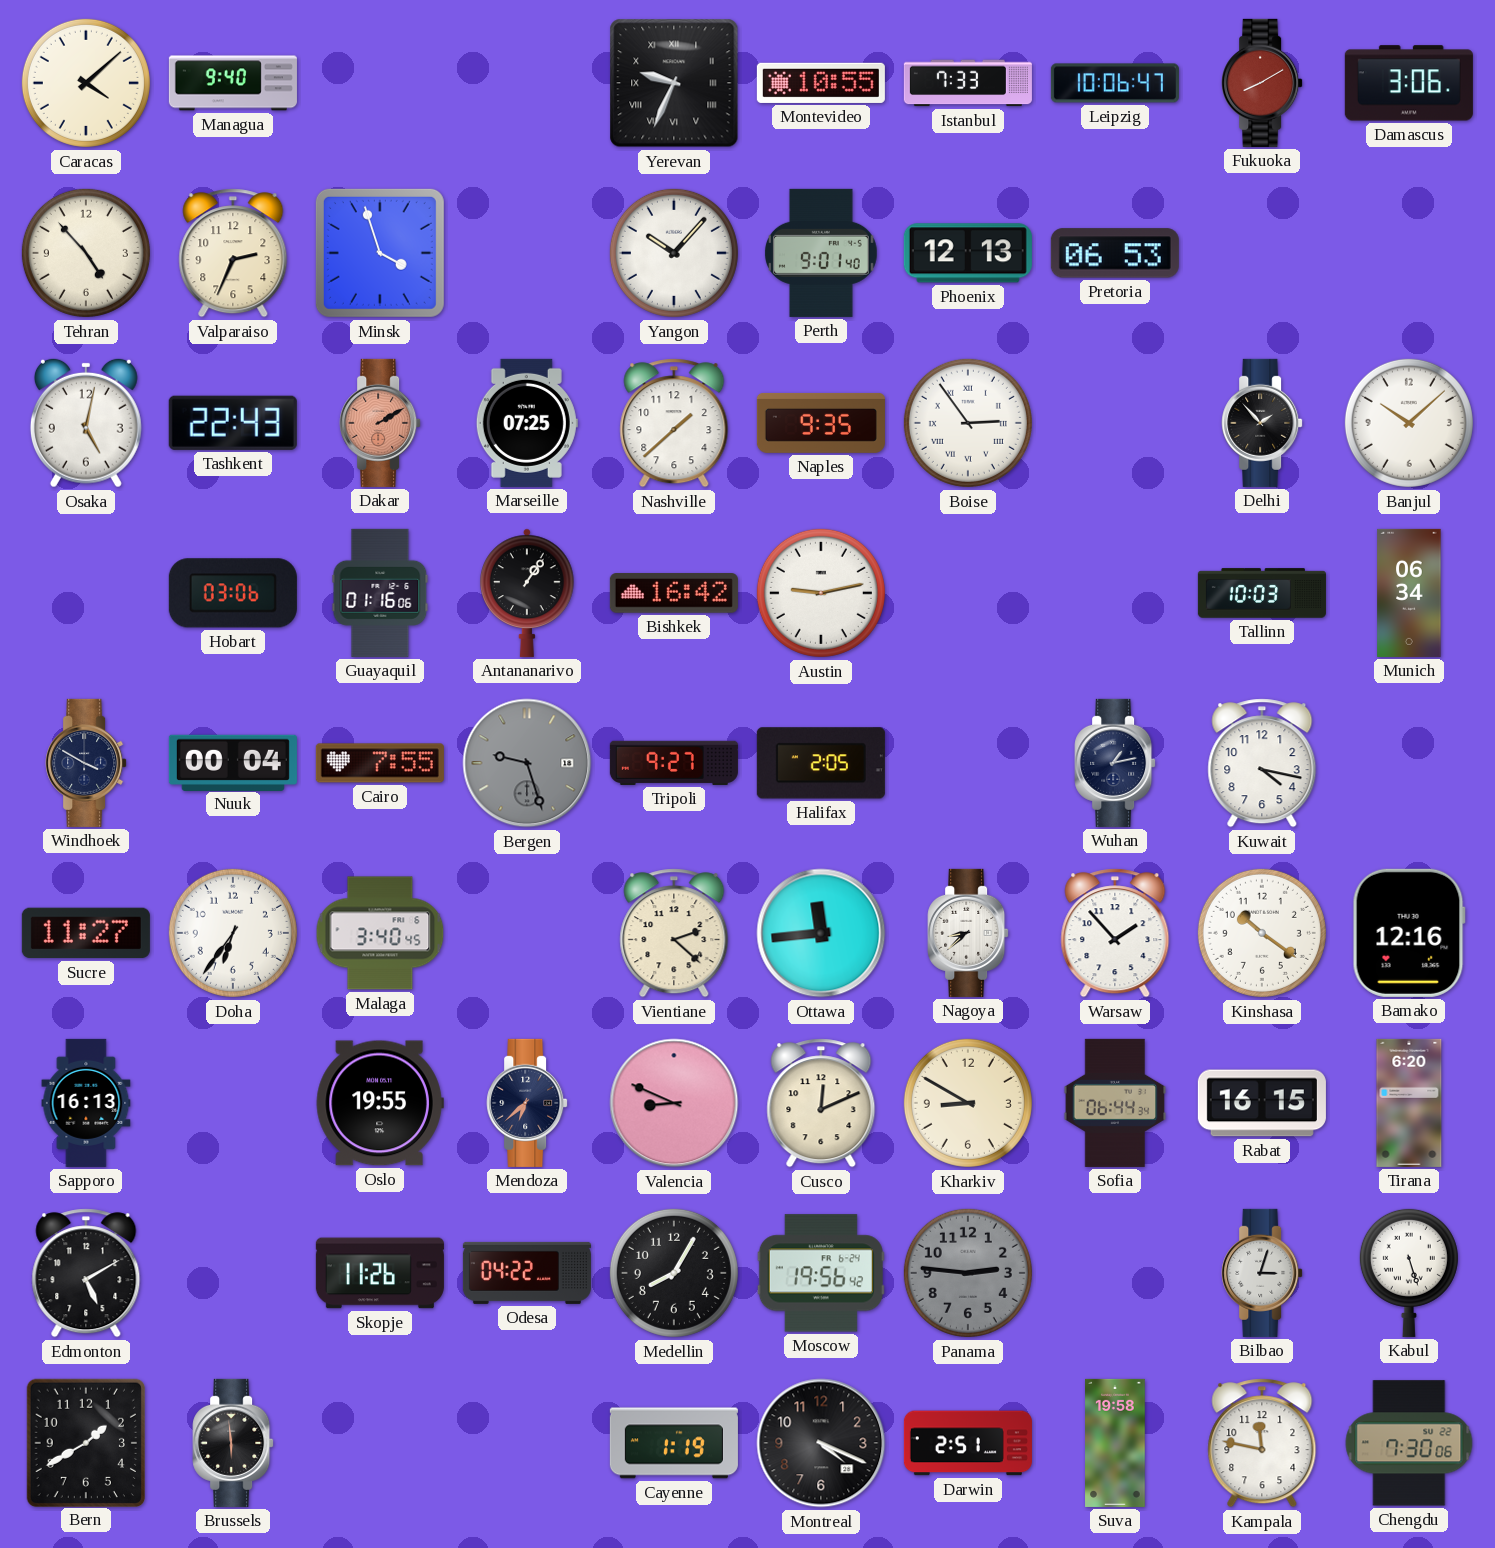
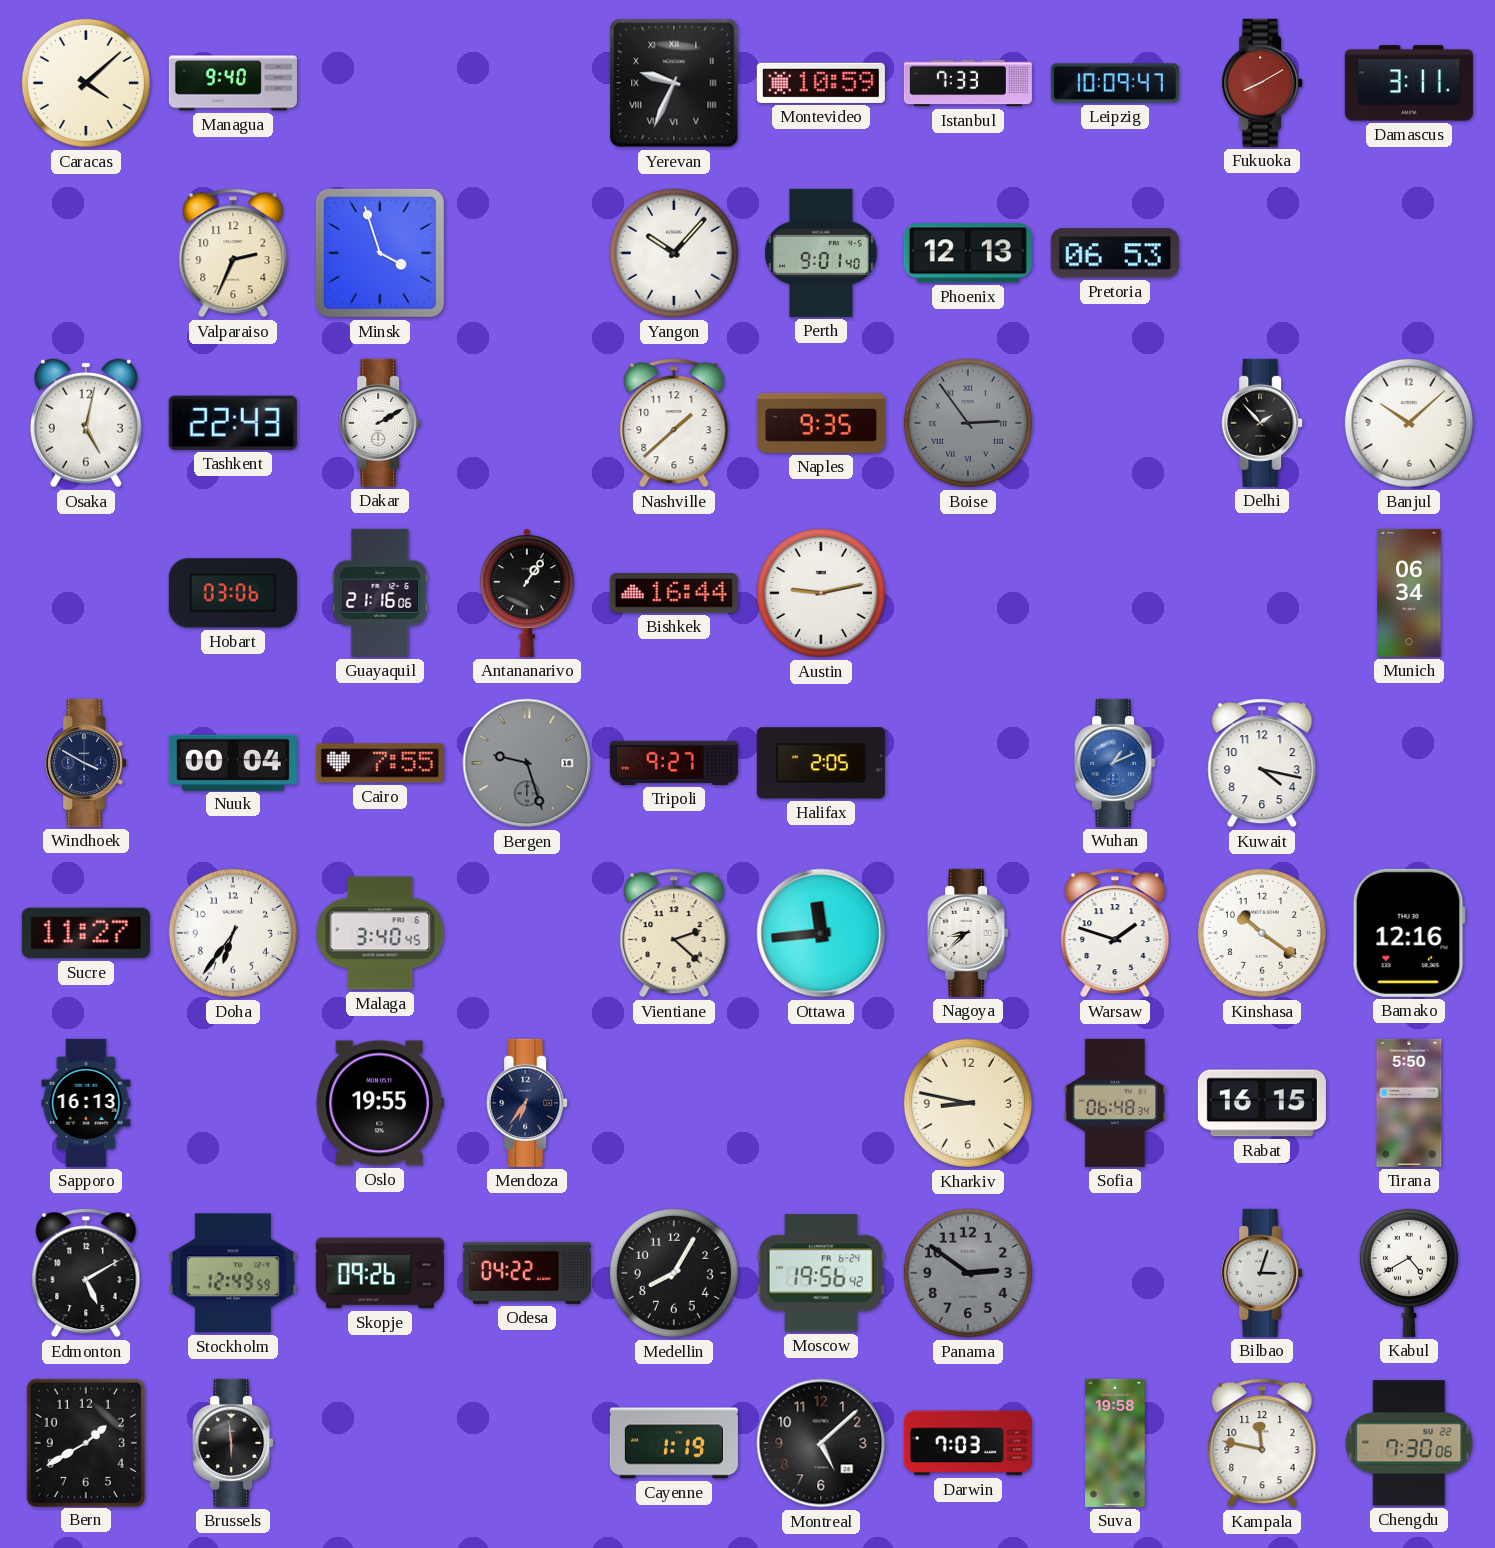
Montevideo: 10:55 -> 10:59 (821, 83)
Leipzig: 10:06 -> 10:09 (1115, 83)
Damascus: 3:06 -> 3:11 (1409, 83)
Tehran: 4:53 -> none (86, 253)
Dakar dial: salmon -> white (380, 423)
Marseille: 07:25 -> none (527, 423)
Boise dial: white -> grey (968, 423)
Guayaquil: 01:16 -> 21:16 (380, 593)
Bishkek: 16:42 -> 16:44 (674, 593)
Tallinn: 10:03 -> none (1262, 593)
Wuhan: 1:13 -> 1:11 (1115, 763)
Wuhan dial: navy -> blue (1115, 763)
Warsaw: 1:53 -> 1:48 (1115, 933)
Mendoza: 6:38 -> 6:36 (527, 1103)
Valencia: 8:49 -> none (674, 1103)
Cusco: 12:11 -> none (821, 1103)
Kharkiv: 8:50 -> 8:47 (968, 1103)
Sofia: 06:44 -> 06:48 (1115, 1103)
Tirana: 6:20 -> 5:50 (1409, 1103)
Stockholm: none -> 12:49 (233, 1273)
Skopje: 11:26 -> 09:26 (380, 1273)
Panama: 2:46 -> 2:51 (968, 1273)
Kabul: 5:27 -> 4:40 (1409, 1272)
Montreal: 4:19 -> 5:08 (821, 1443)
Darwin: 2:51 -> 7:03 (968, 1443)
